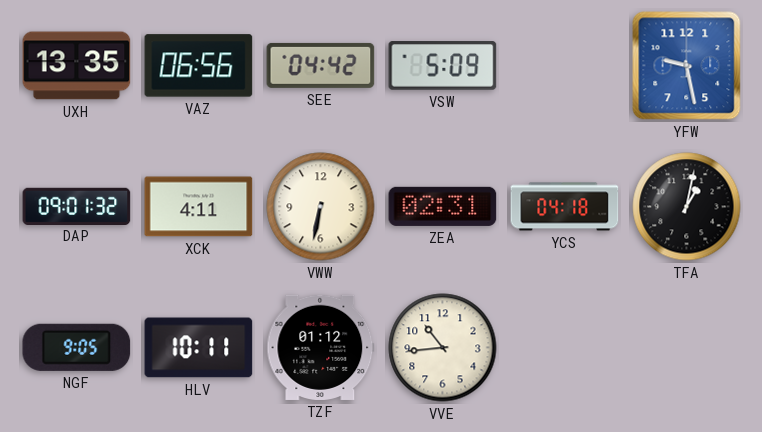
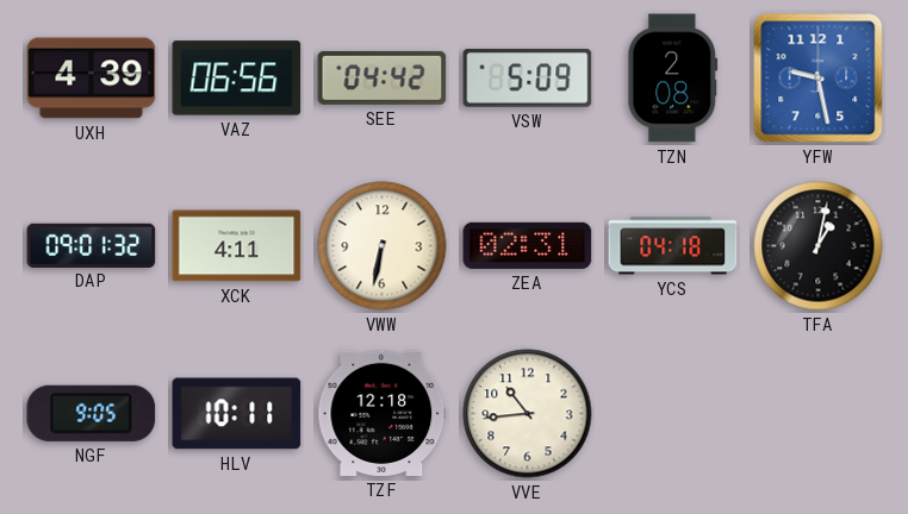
UXH: 13:35 -> 4:39 (92, 79)
TZN: none -> 2:08 (673, 79)
TZF: 01:12 -> 12:18 (383, 413)
